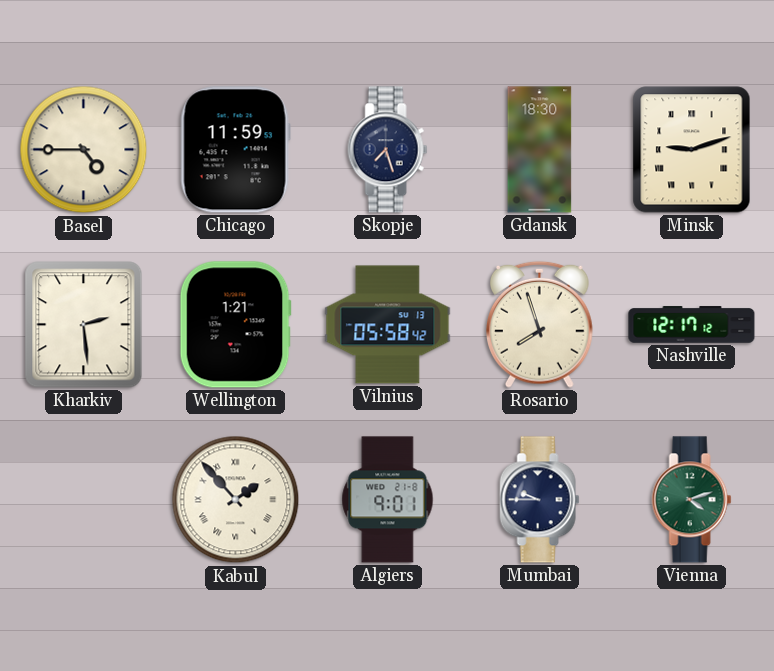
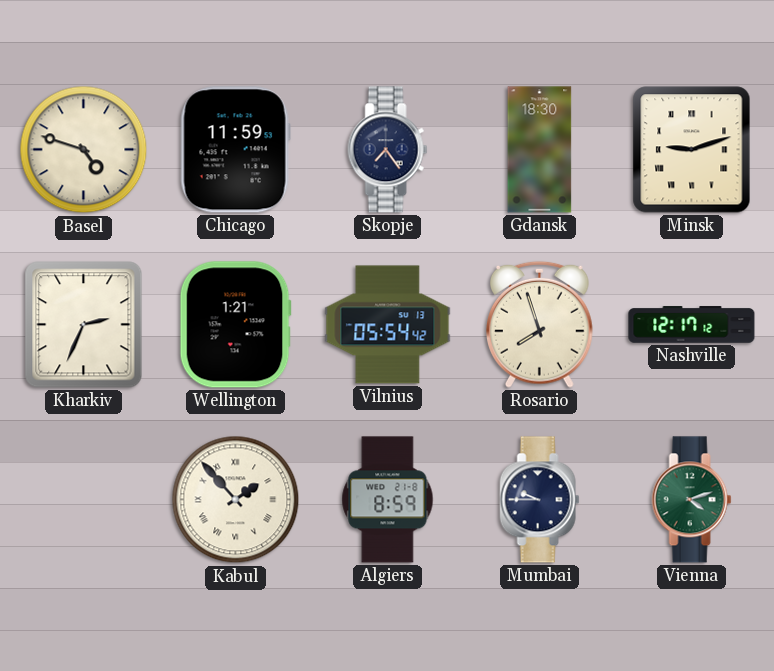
Basel: 4:45 -> 4:48 (84, 150)
Skopje: 7:27 -> 7:24 (388, 150)
Kharkiv: 2:29 -> 2:34 (84, 325)
Vilnius: 05:58 -> 05:54 (388, 325)
Algiers: 9:01 -> 8:59 (388, 500)
